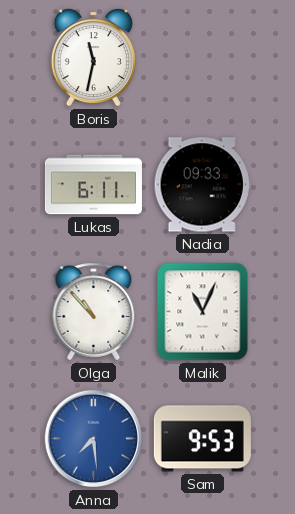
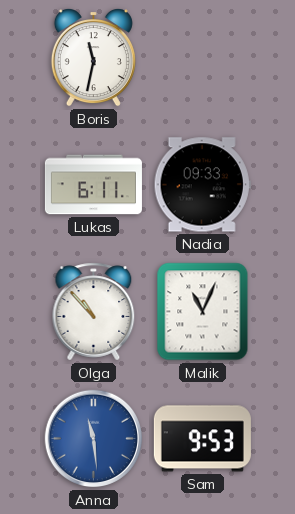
Anna: 7:29 -> 11:29 (94, 439)
